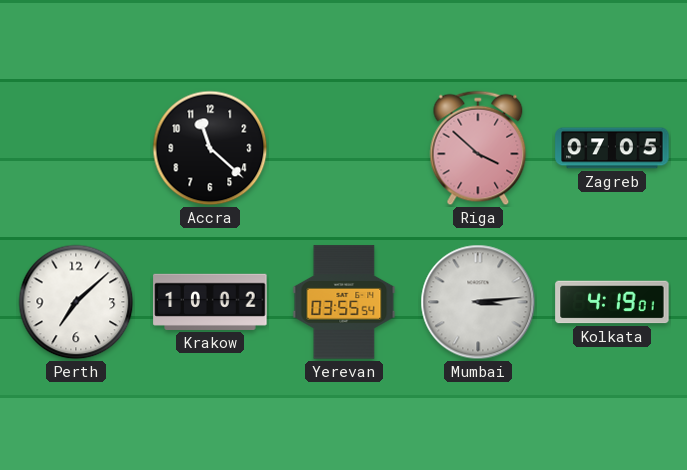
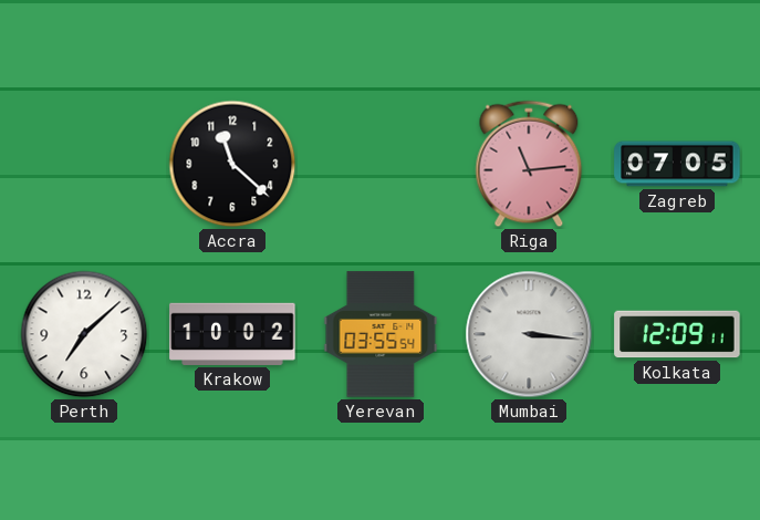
Riga: 3:52 -> 11:14 (529, 164)
Mumbai: 3:14 -> 3:16 (529, 334)
Kolkata: 4:19 -> 12:09 (677, 334)
